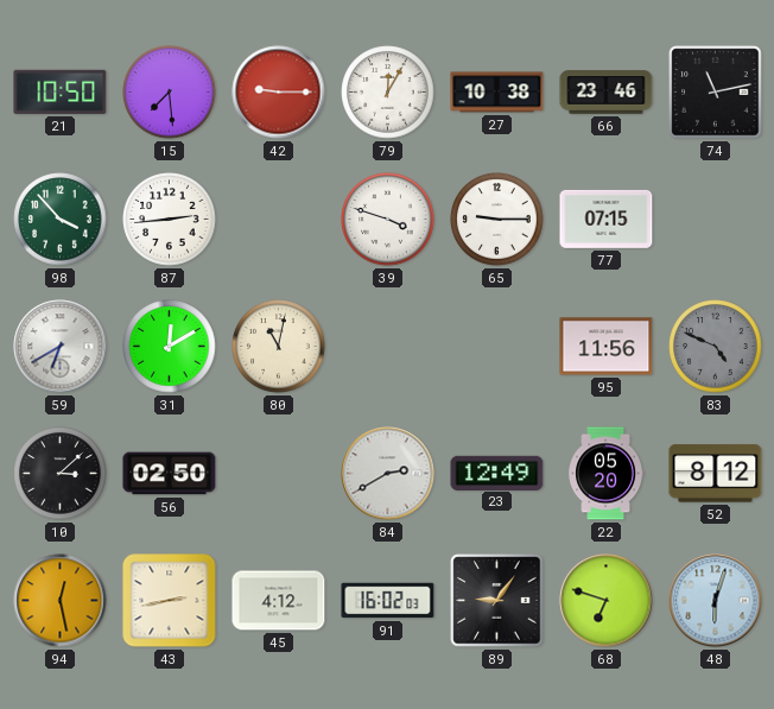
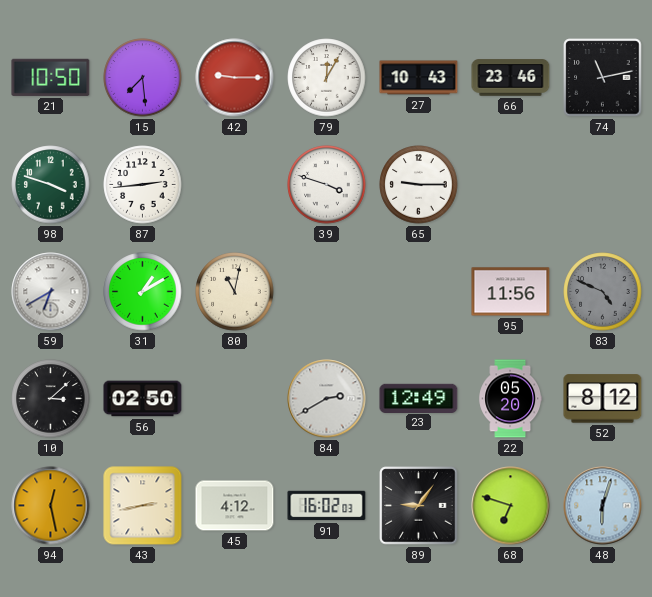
27: 10:38 -> 10:43 (419, 78)
98: 3:53 -> 3:48 (51, 185)
77: 07:15 -> none (607, 219)
31: 12:10 -> 1:10 (143, 292)
